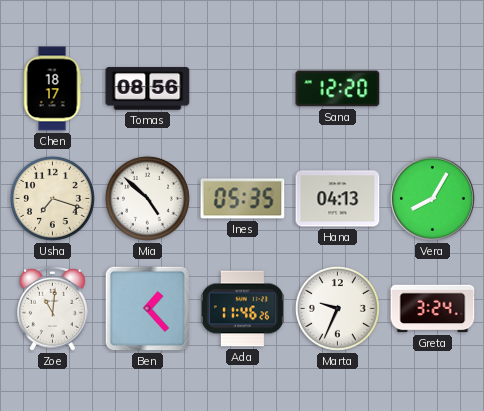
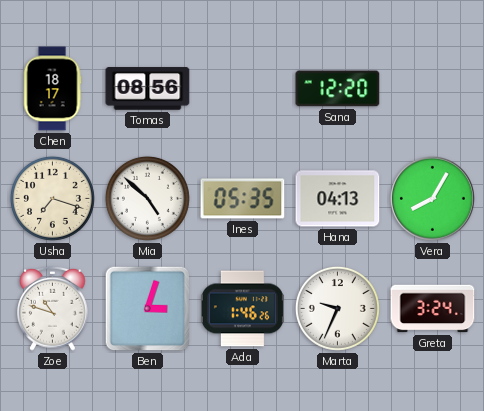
Zoe: 11:01 -> 10:48 (53, 308)
Ben: 1:23 -> 3:03 (148, 309)
Ada: 11:46 -> 1:46 (242, 309)
